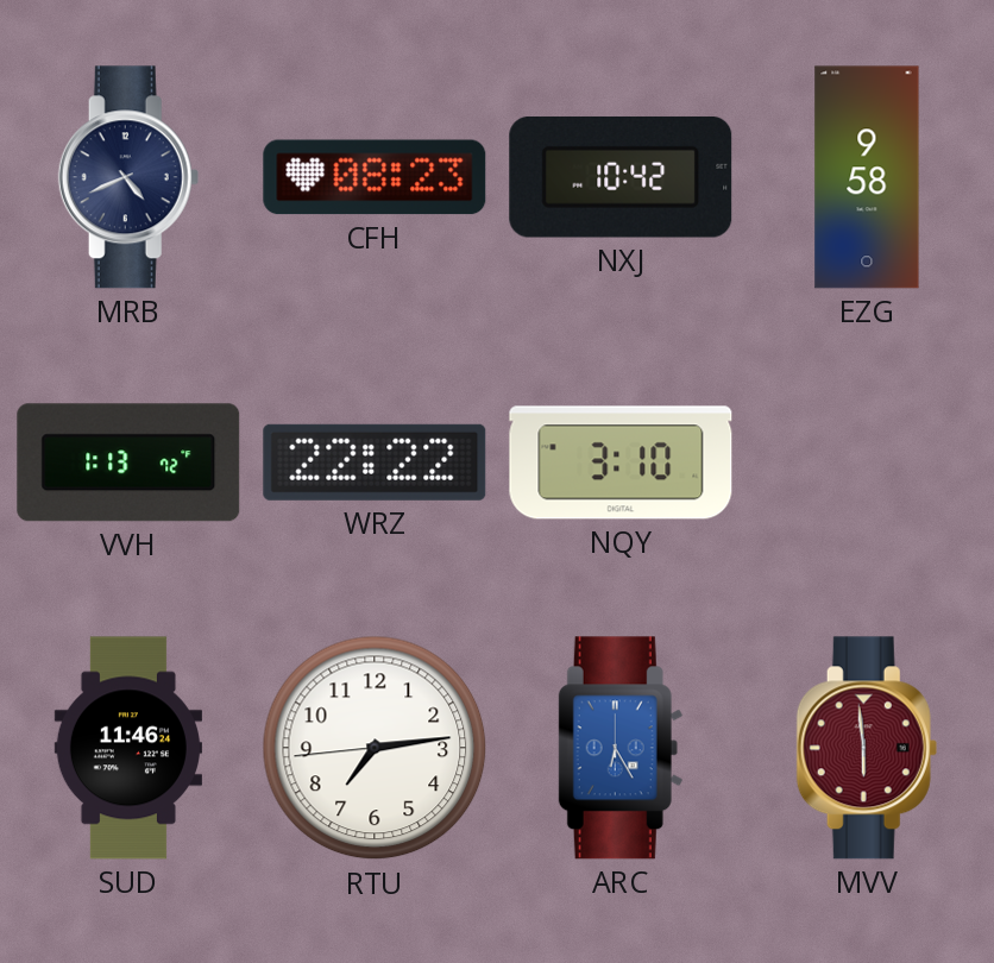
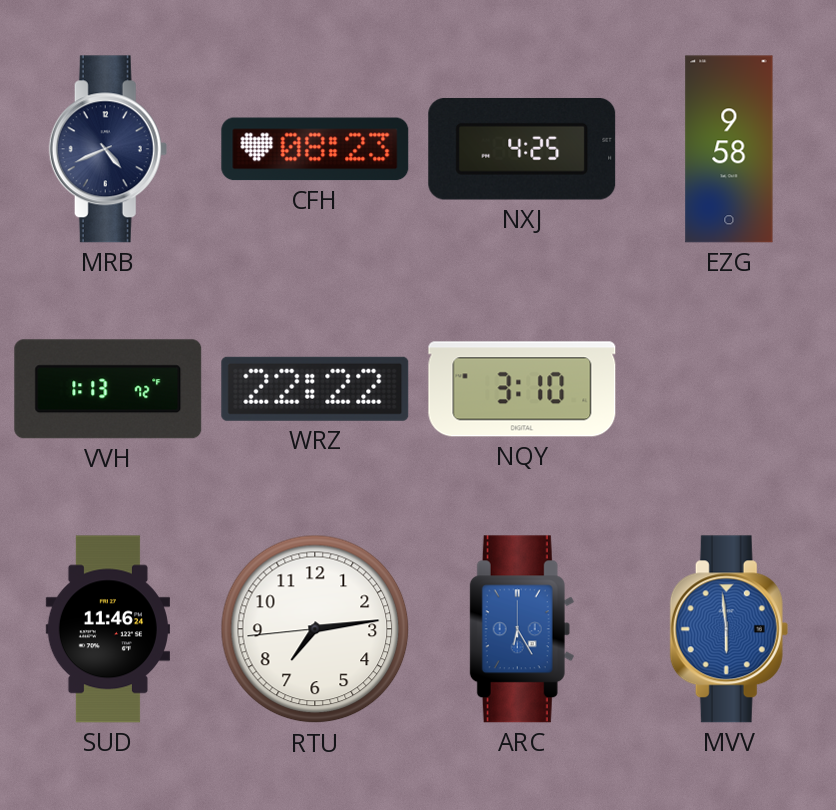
NXJ: 10:42 -> 4:25 (522, 149)
MVV dial: burgundy -> blue (729, 629)
